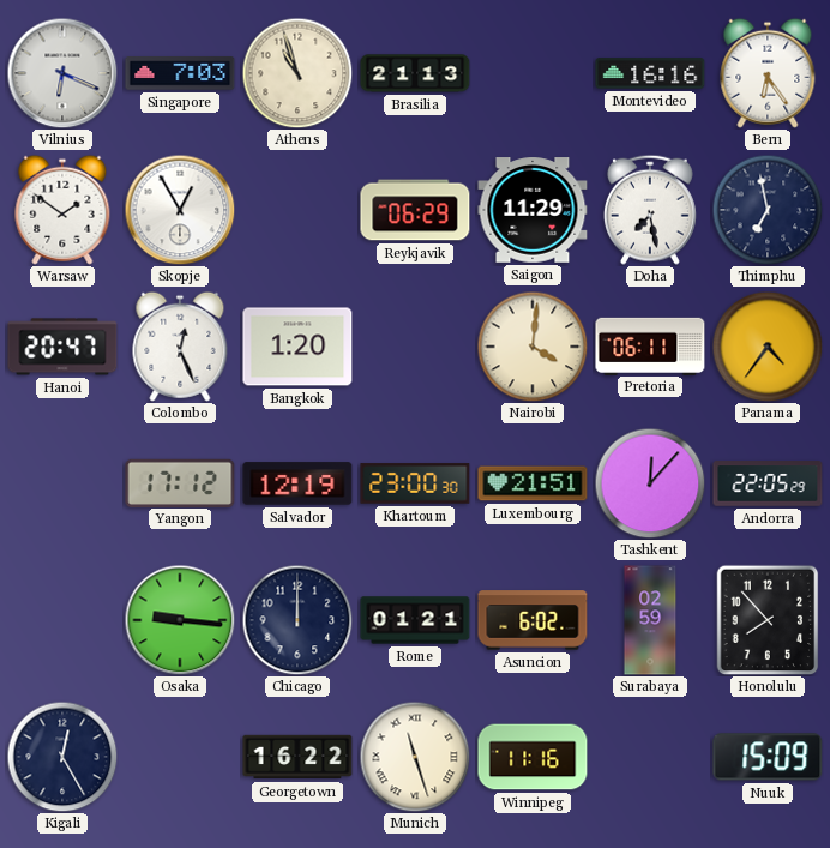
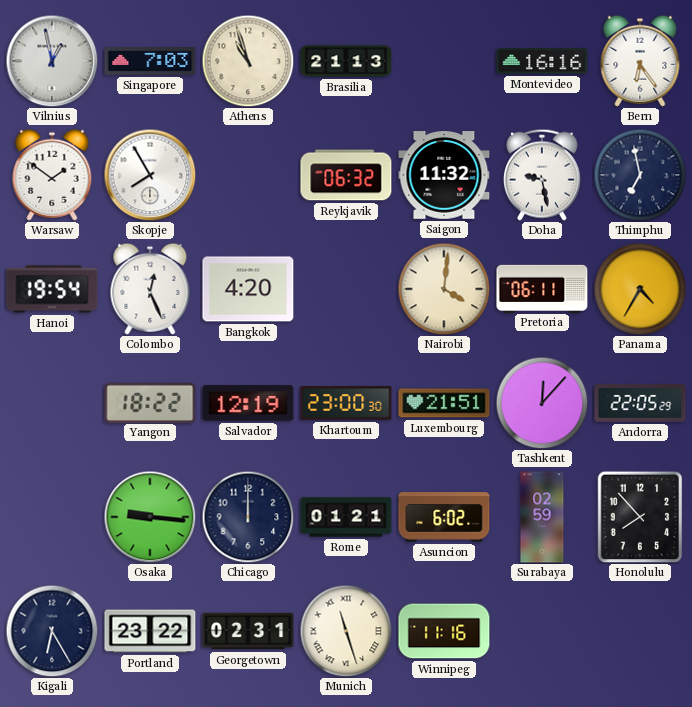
Vilnius: 6:19 -> 12:58 (52, 61)
Skopje: 12:55 -> 7:55 (150, 175)
Reykjavik: 06:29 -> 06:32 (346, 175)
Saigon: 11:29 -> 11:32 (444, 175)
Doha: 7:28 -> 9:28 (542, 175)
Hanoi: 20:47 -> 19:54 (52, 289)
Bangkok: 1:20 -> 4:20 (248, 289)
Panama: 4:36 -> 4:35 (640, 289)
Yangon: 17:12 -> 18:22 (150, 402)
Kigali: 12:25 -> 6:25 (52, 631)
Portland: none -> 23:22 (150, 631)
Georgetown: 16:22 -> 02:31 (248, 631)
Nuuk: 15:09 -> none (768, 757)
